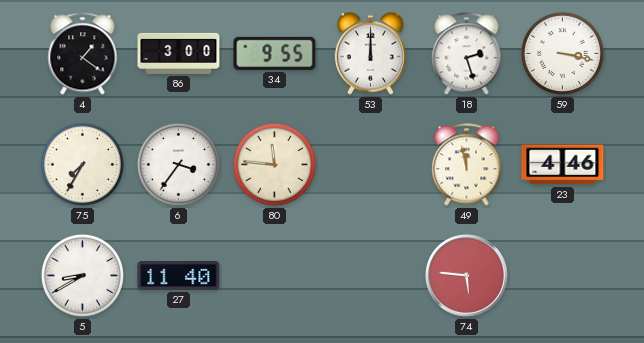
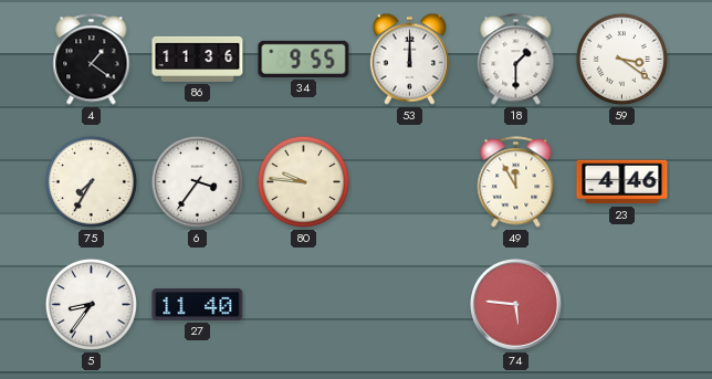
86: 3:00 -> 11:36 (198, 59)
18: 2:27 -> 1:30 (516, 60)
59: 3:17 -> 3:21 (621, 59)
80: 11:46 -> 9:46 (303, 181)
49: 11:58 -> 11:55 (516, 182)
5: 8:40 -> 8:36 (91, 304)
